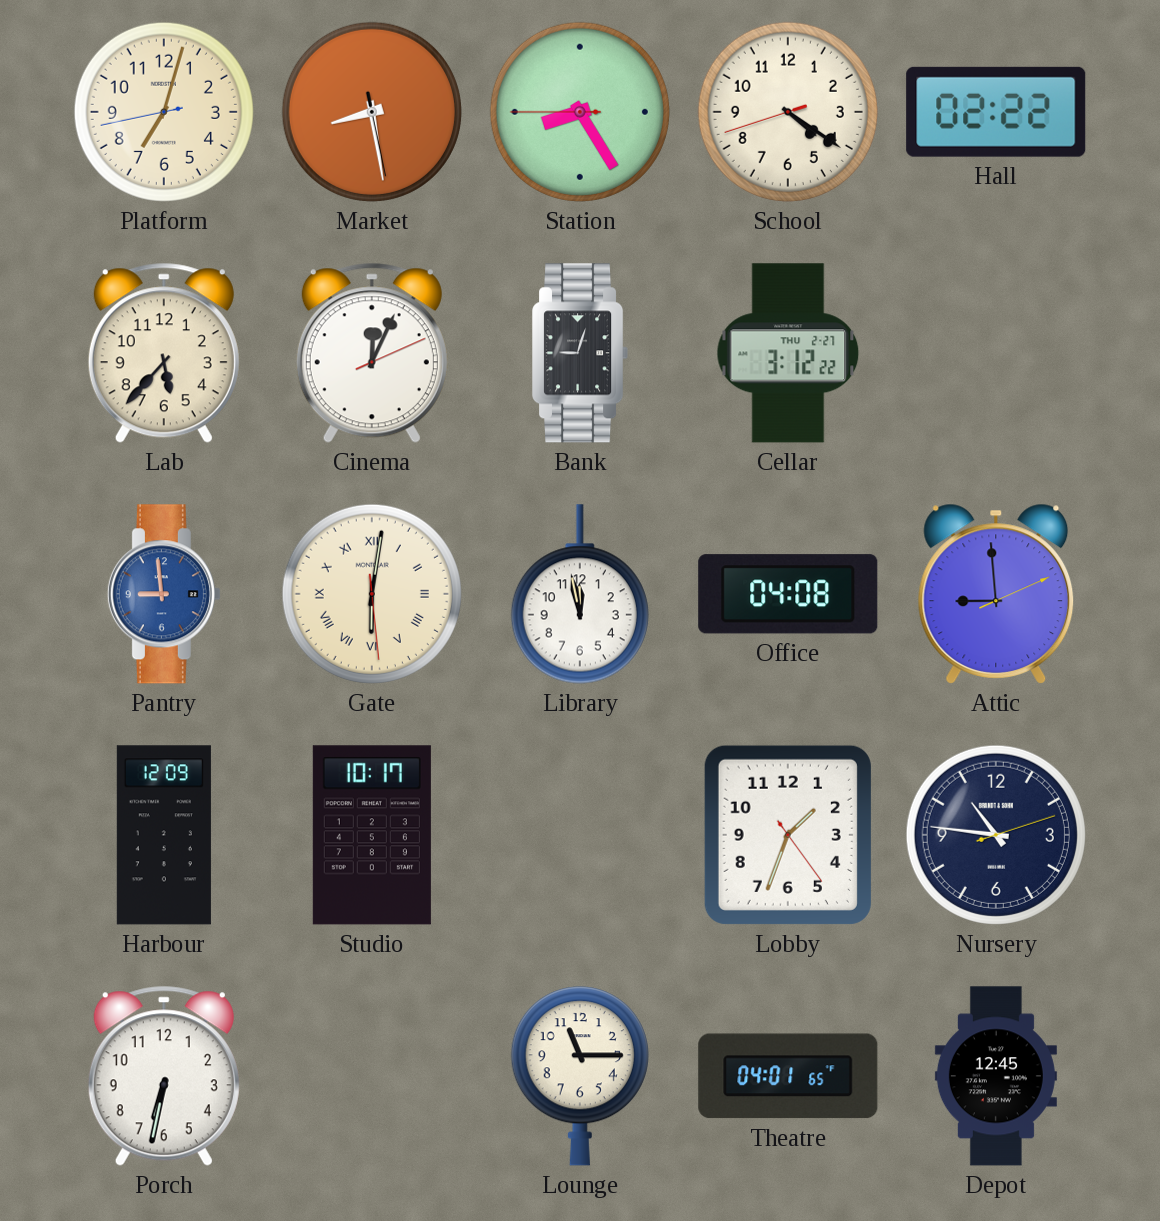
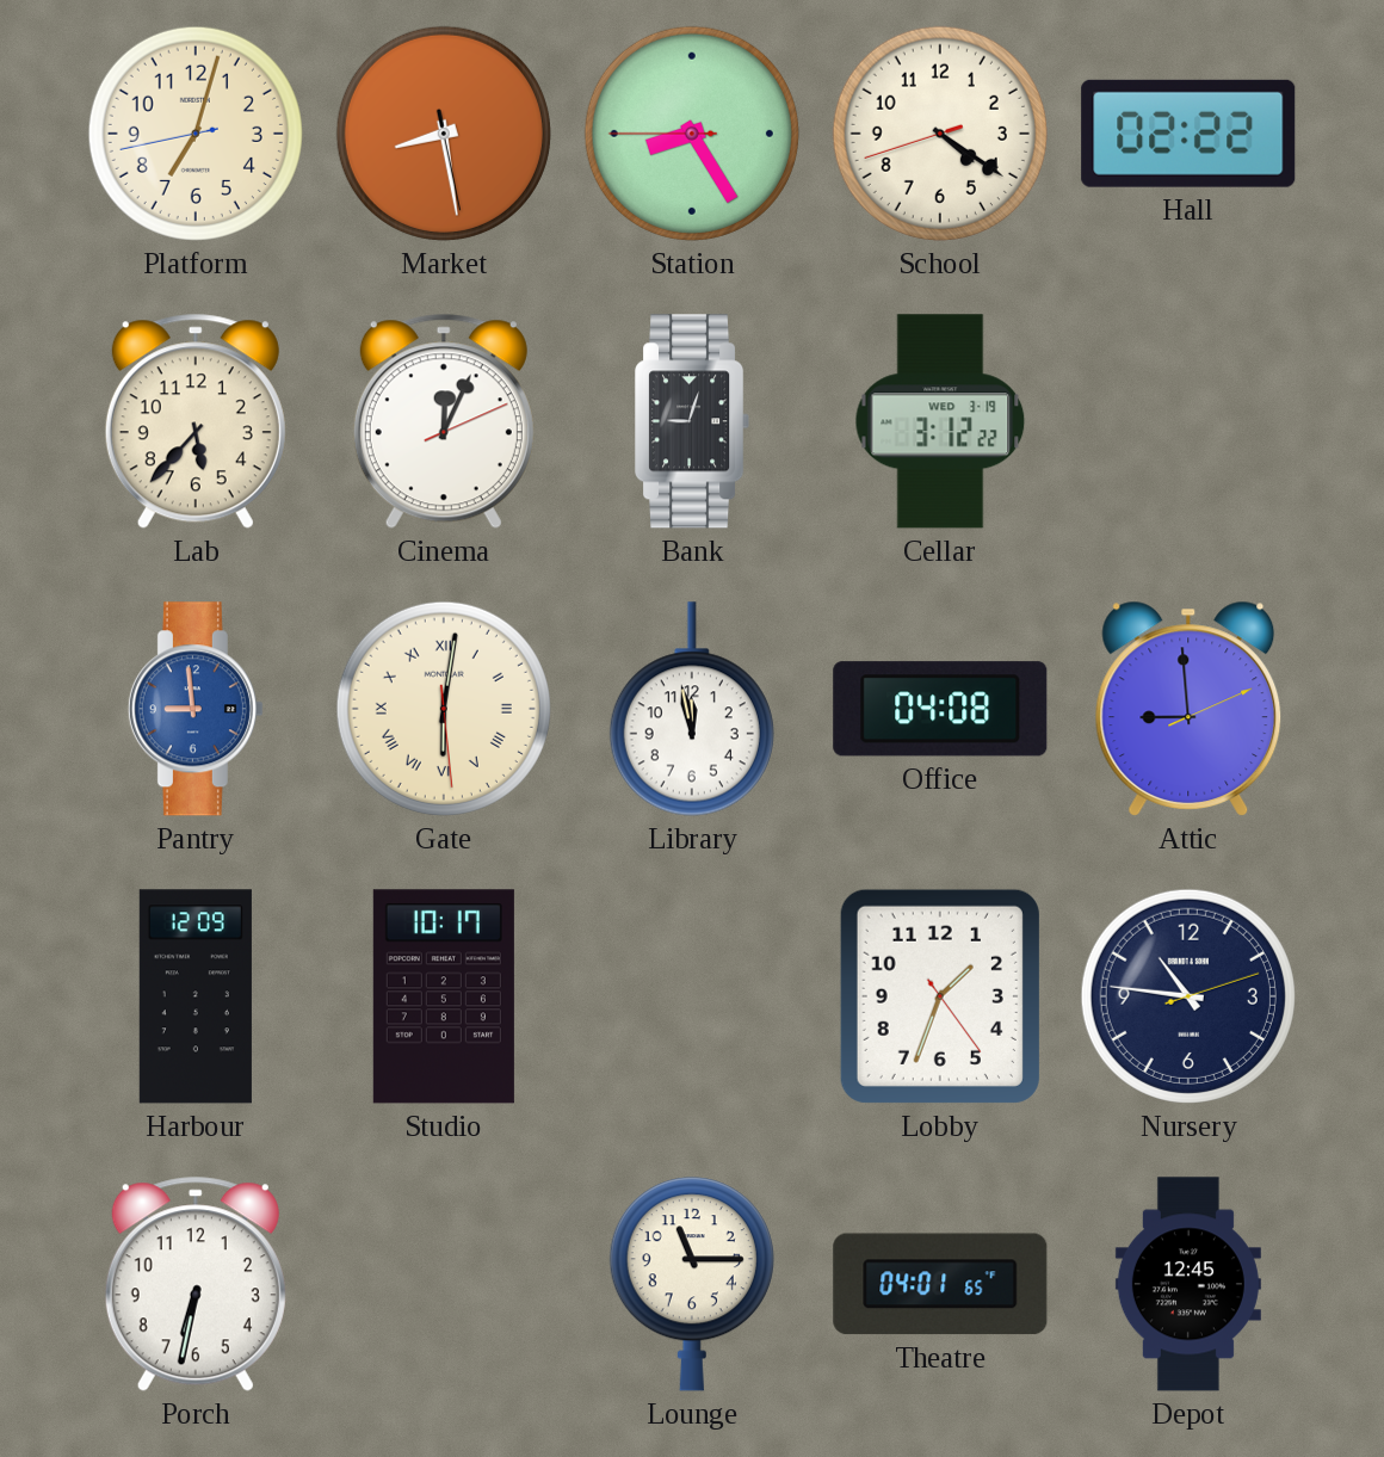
Cellar date: THU 2-27 -> WED 3-19 (940, 421)
